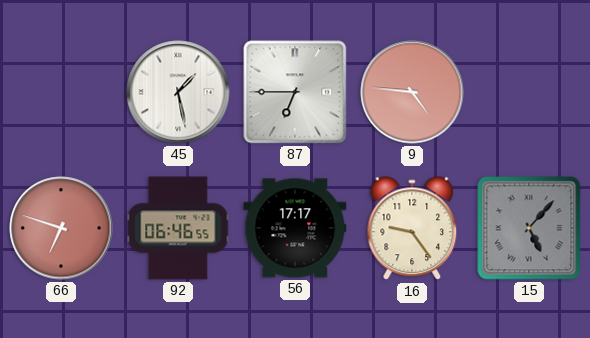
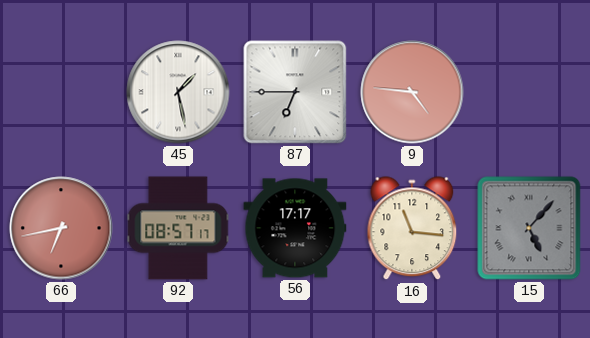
66: 6:48 -> 6:43 (61, 228)
92: 06:46 -> 08:57 (178, 228)
16: 9:24 -> 11:16 (412, 229)
